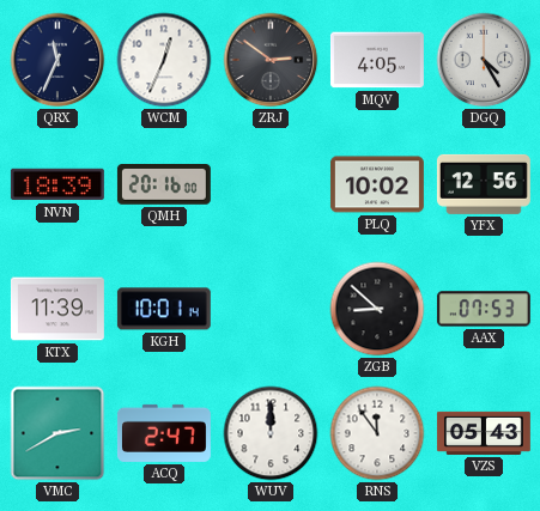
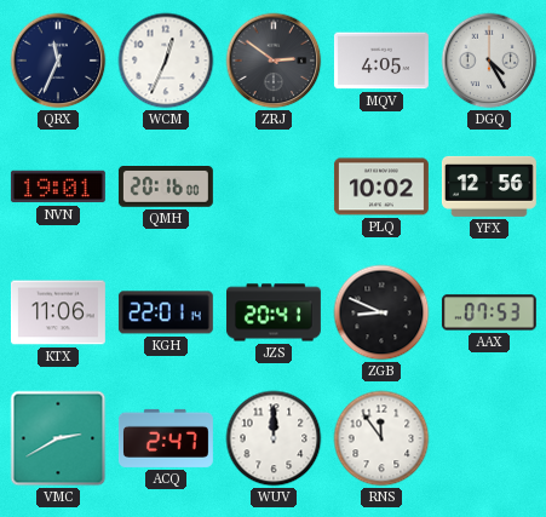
NVN: 18:39 -> 19:01 (58, 186)
KTX: 11:39 -> 11:06 (58, 312)
KGH: 10:01 -> 22:01 (166, 312)
JZS: none -> 20:41 (274, 312)
ZGB: 8:52 -> 8:49 (381, 312)
VZS: 05:43 -> none (484, 433)
